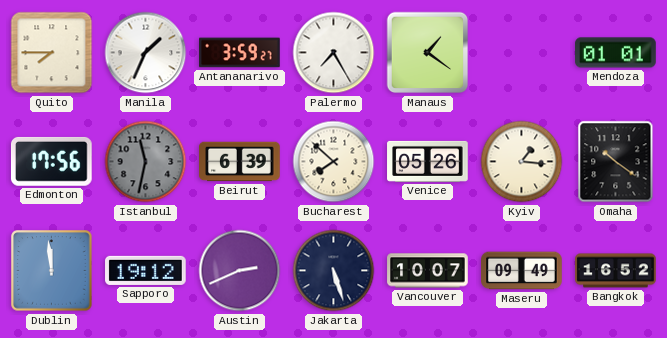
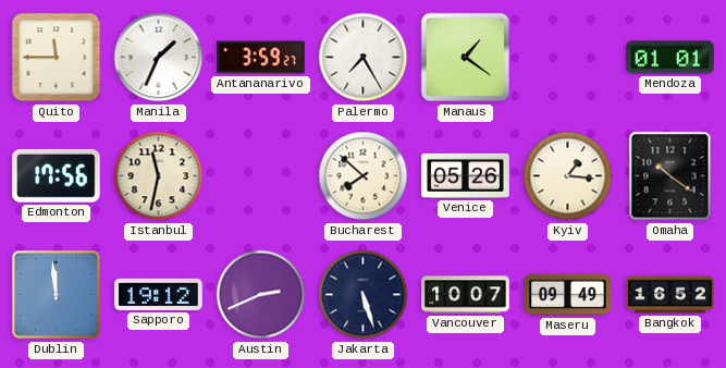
Quito: 7:45 -> 11:45 (57, 58)
Istanbul dial: grey -> cream (159, 176)
Beirut: 6:39 -> none (240, 162)
